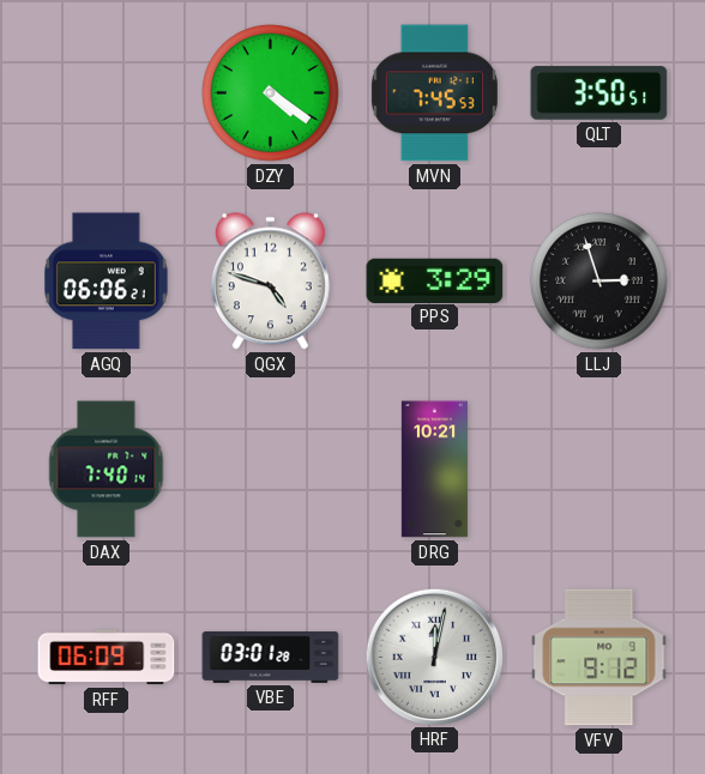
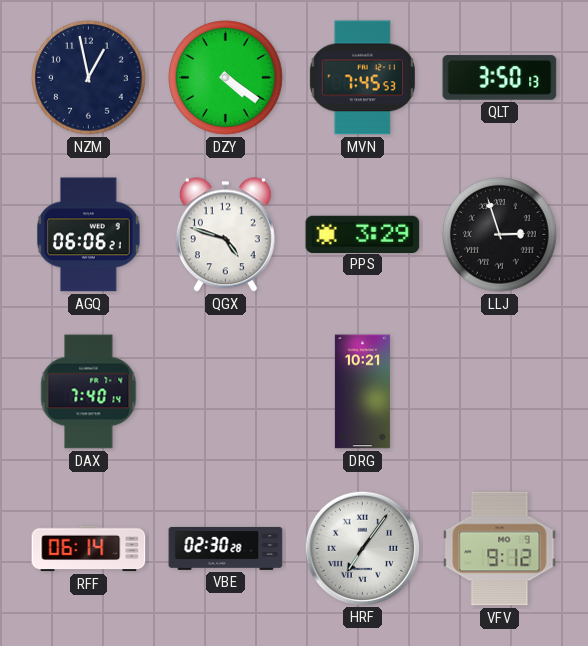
NZM: none -> 12:58 (89, 78)
QLT: 3:50:51 -> 3:50:13 (500, 78)
RFF: 06:09 -> 06:14 (89, 549)
VBE: 03:01 -> 02:30 (226, 548)
HRF: 12:02 -> 7:06 (362, 548)
